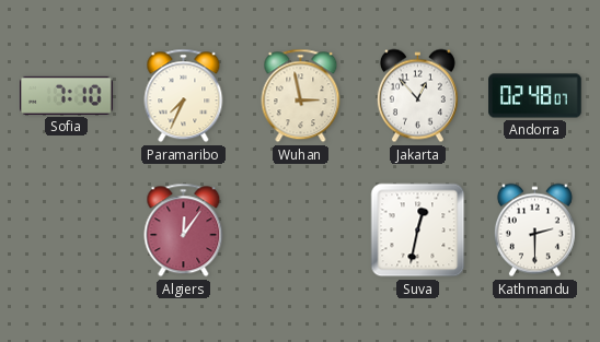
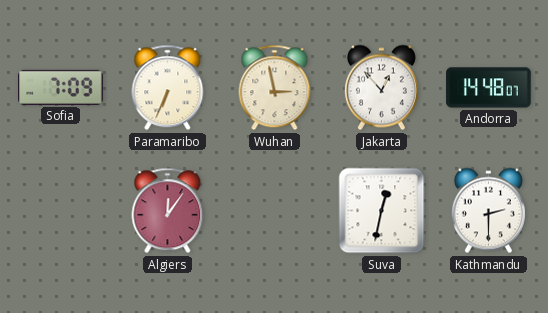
Sofia: 7:10 -> 7:09 (61, 87)
Paramaribo: 7:34 -> 6:34 (168, 88)
Andorra: 02:48 -> 14:48 (489, 88)
